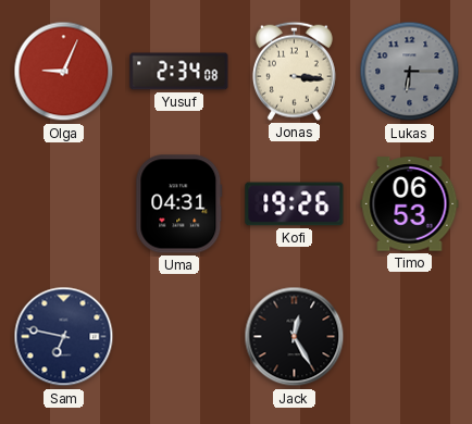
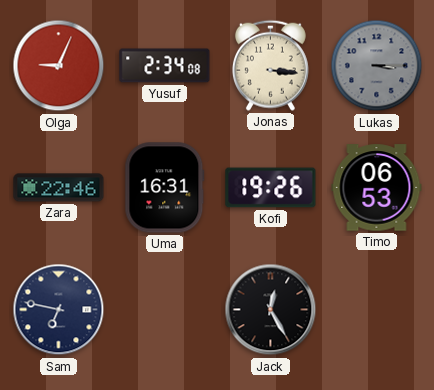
Lukas: 6:15 -> 3:15 (377, 66)
Zara: none -> 22:46 (59, 188)
Uma: 04:31 -> 16:31 (165, 188)
